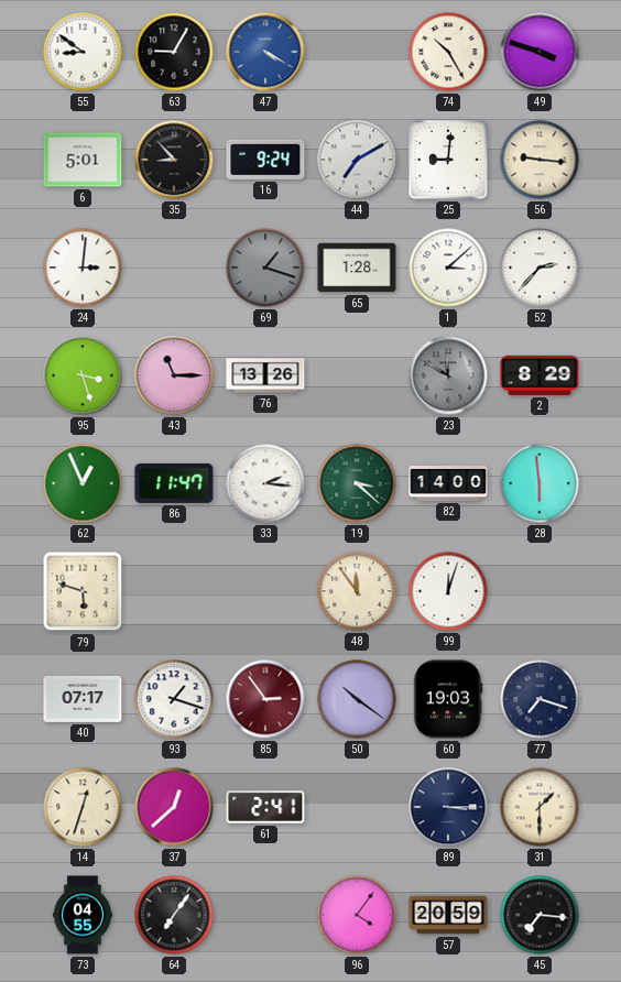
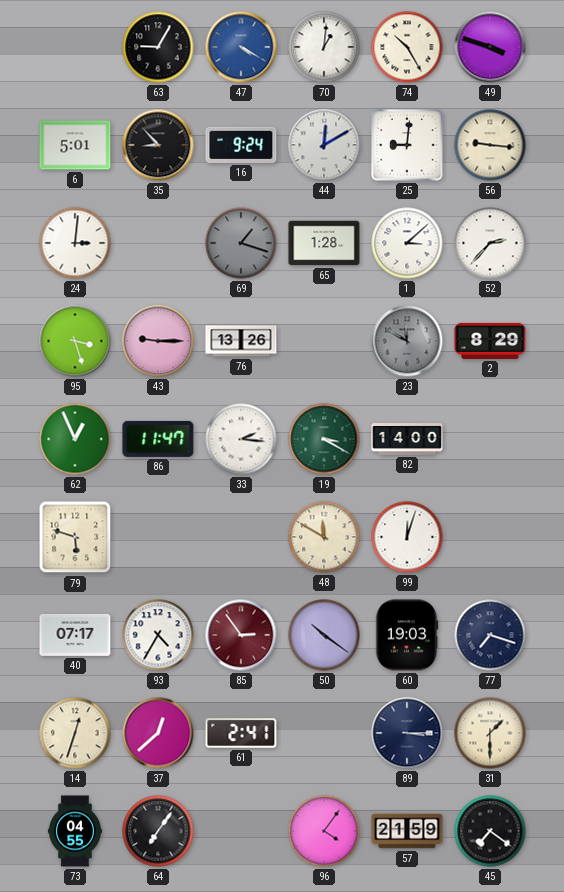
55: 8:51 -> none (83, 52)
70: none -> 1:01 (324, 47)
44: 7:10 -> 12:10 (324, 145)
43: 11:15 -> 9:15 (158, 341)
19: 3:22 -> 3:20 (324, 439)
28: 5:59 -> none (540, 483)
48: 11:54 -> 11:50 (324, 537)
93: 1:18 -> 4:35 (158, 635)
57: 20:59 -> 21:59 (407, 831)
45: 7:16 -> 7:21 (490, 831)
